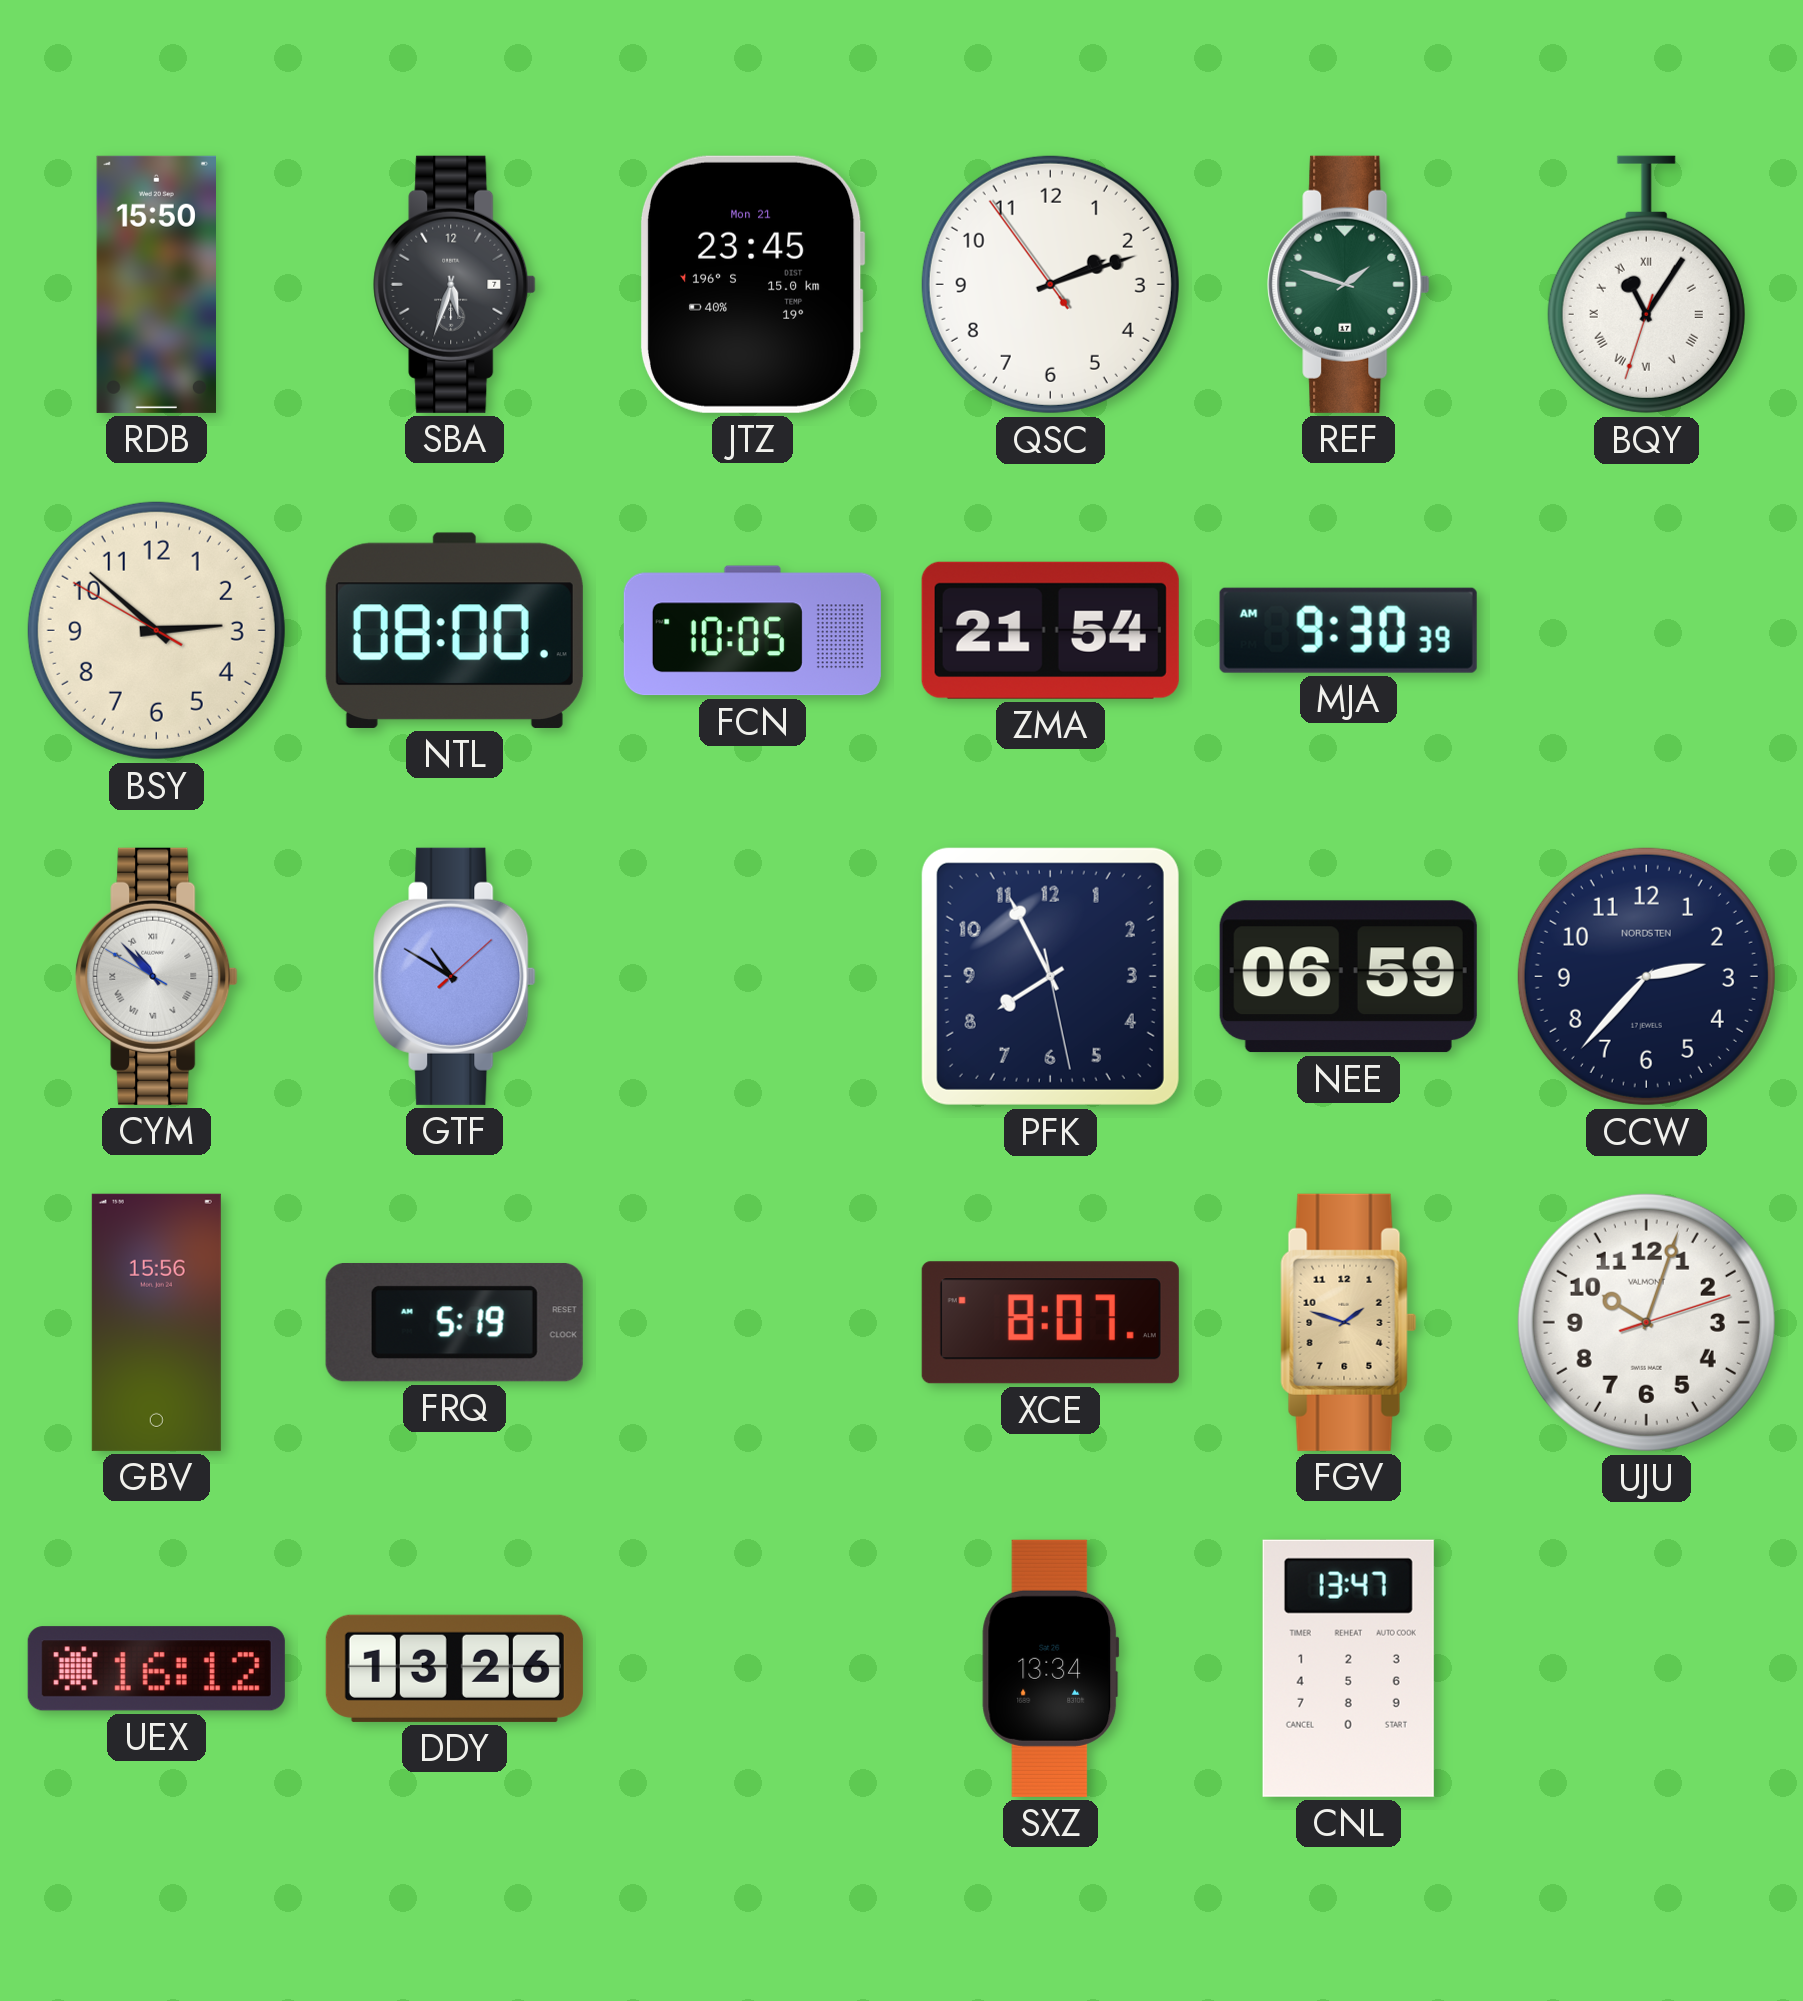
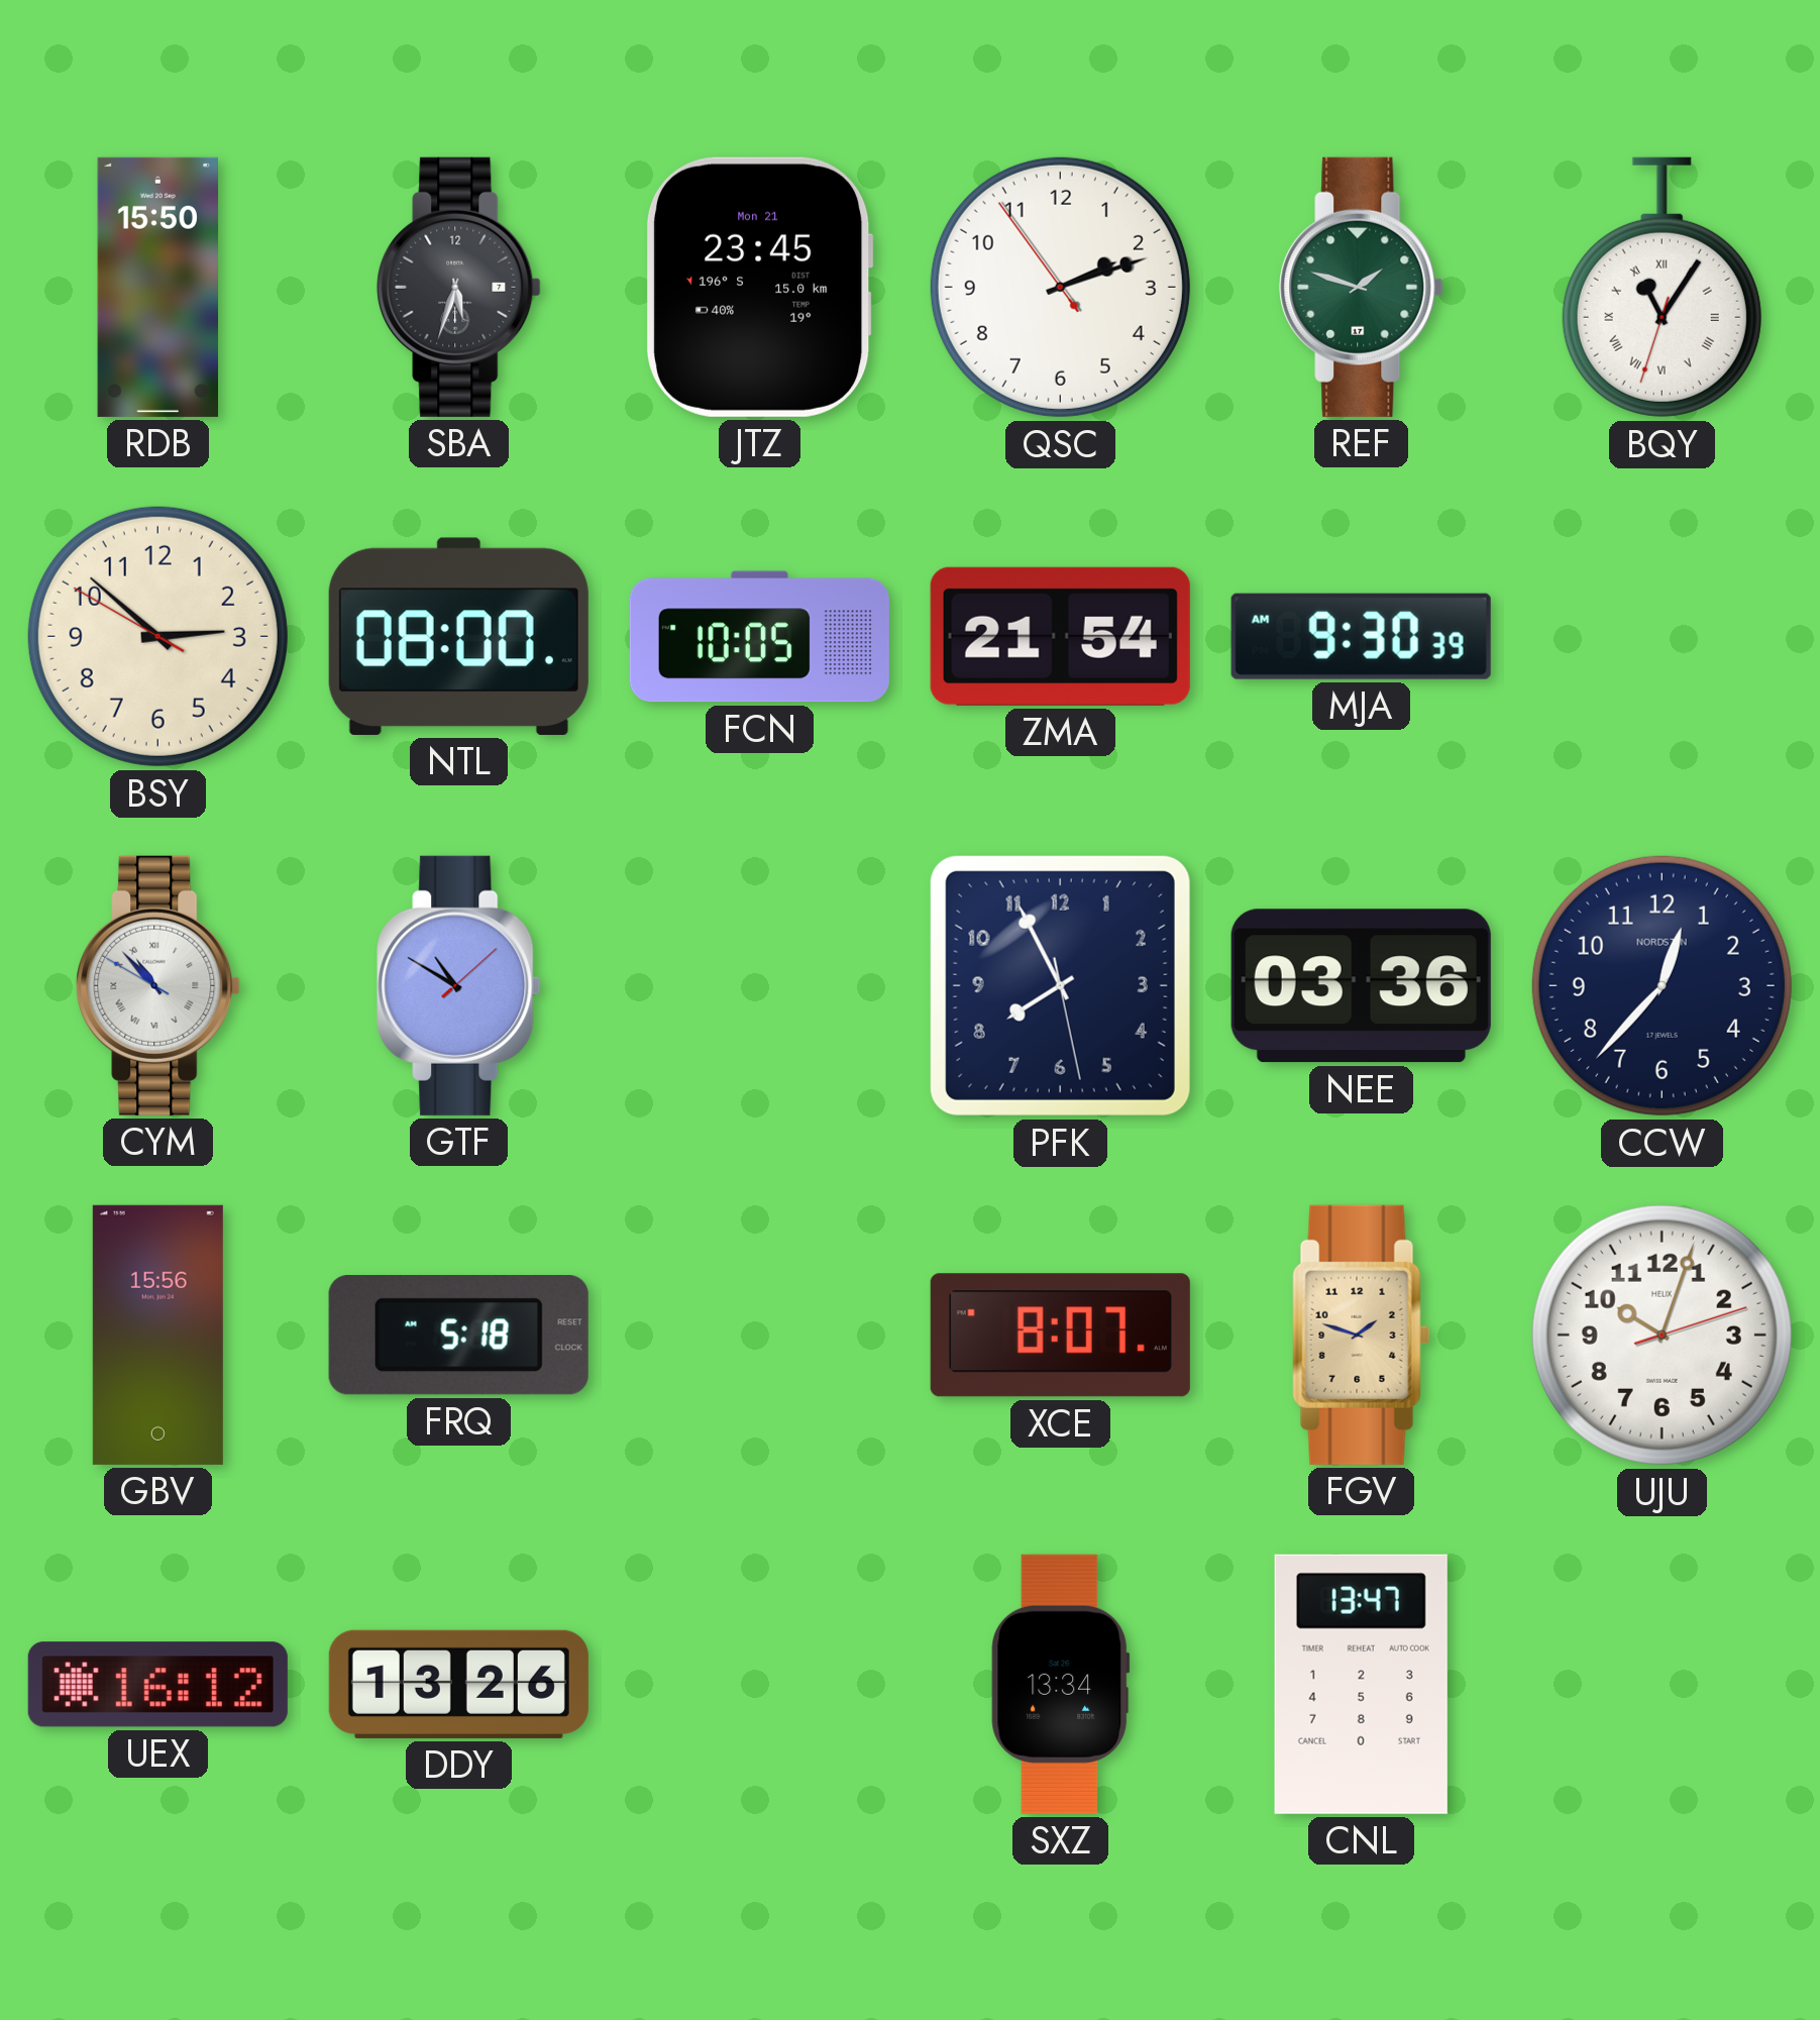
NEE: 06:59 -> 03:36 (1361, 986)
CCW: 2:37 -> 12:37 (1662, 985)
FRQ: 5:19 -> 5:18 (458, 1336)
UJU brand: VALMONT -> HELIX (1662, 1335)
